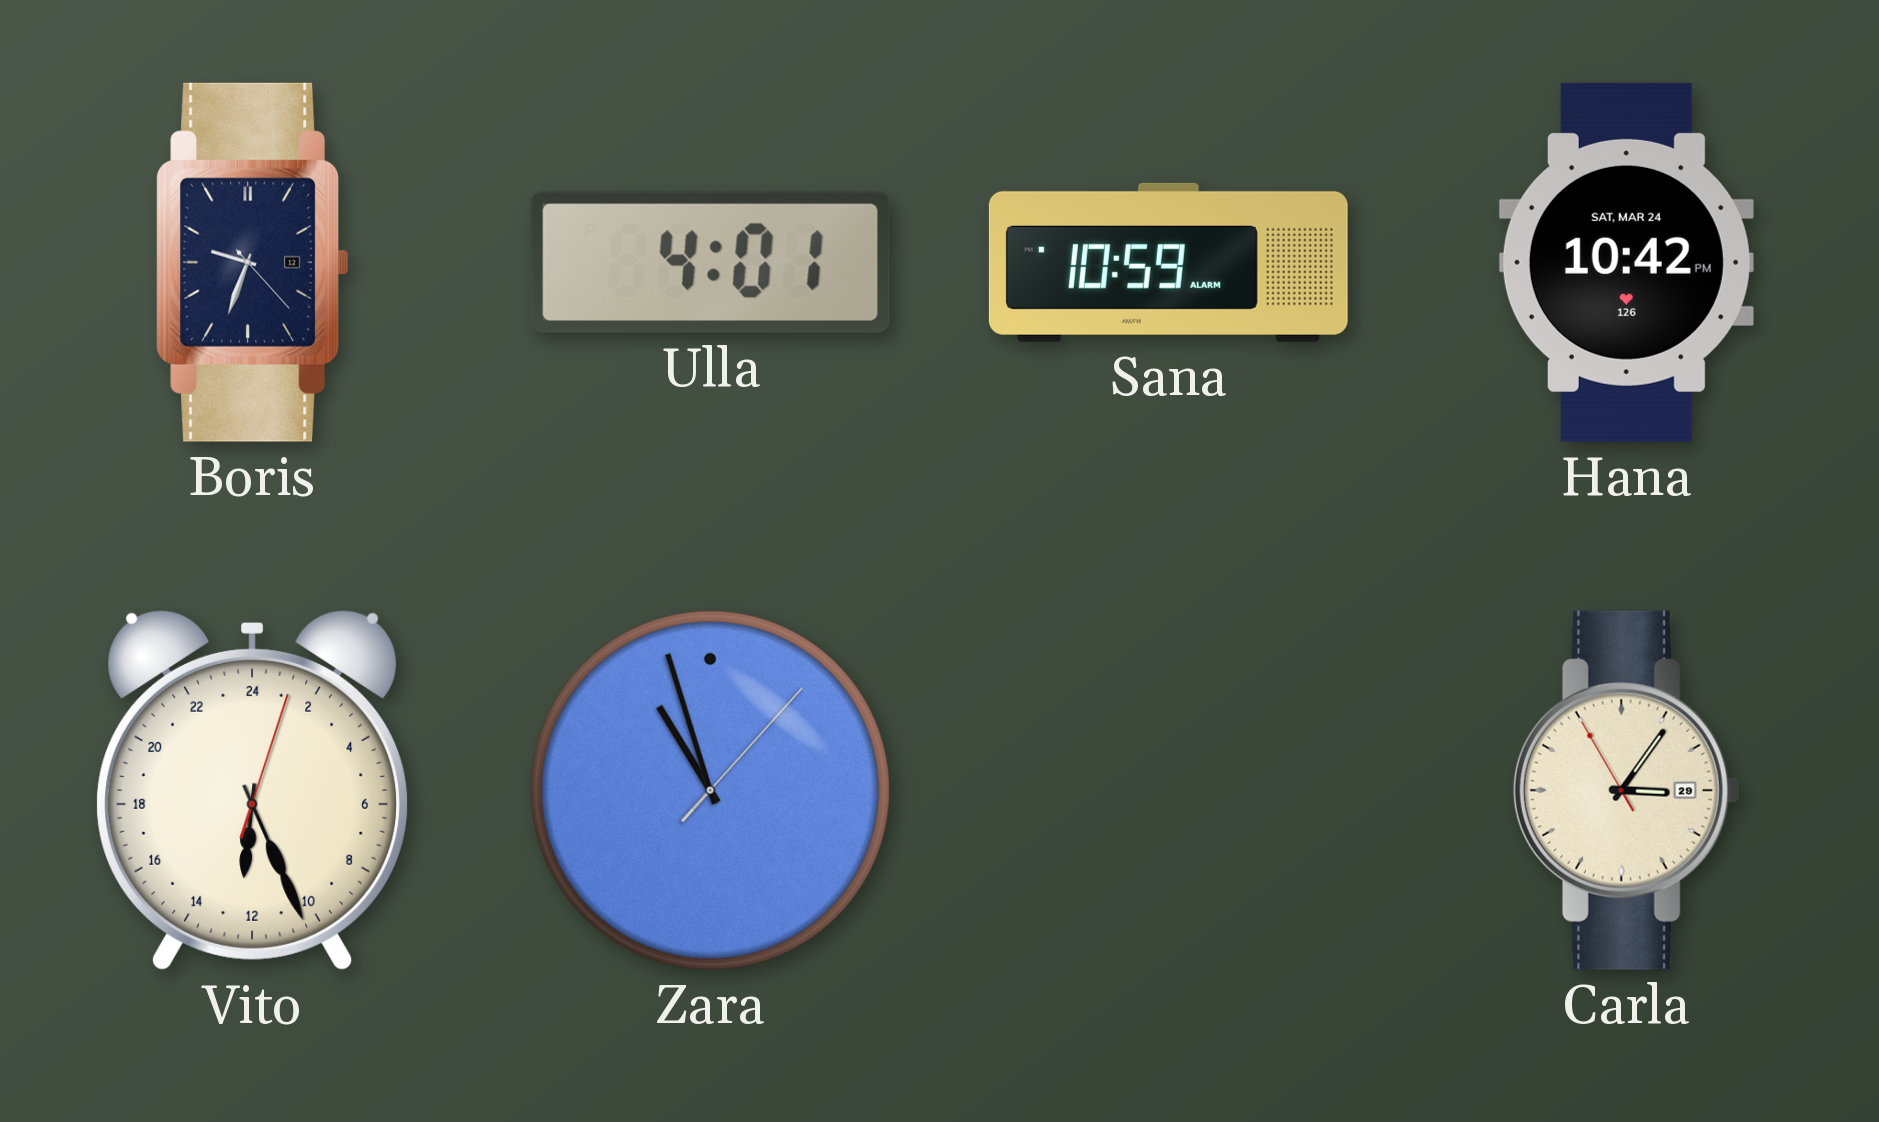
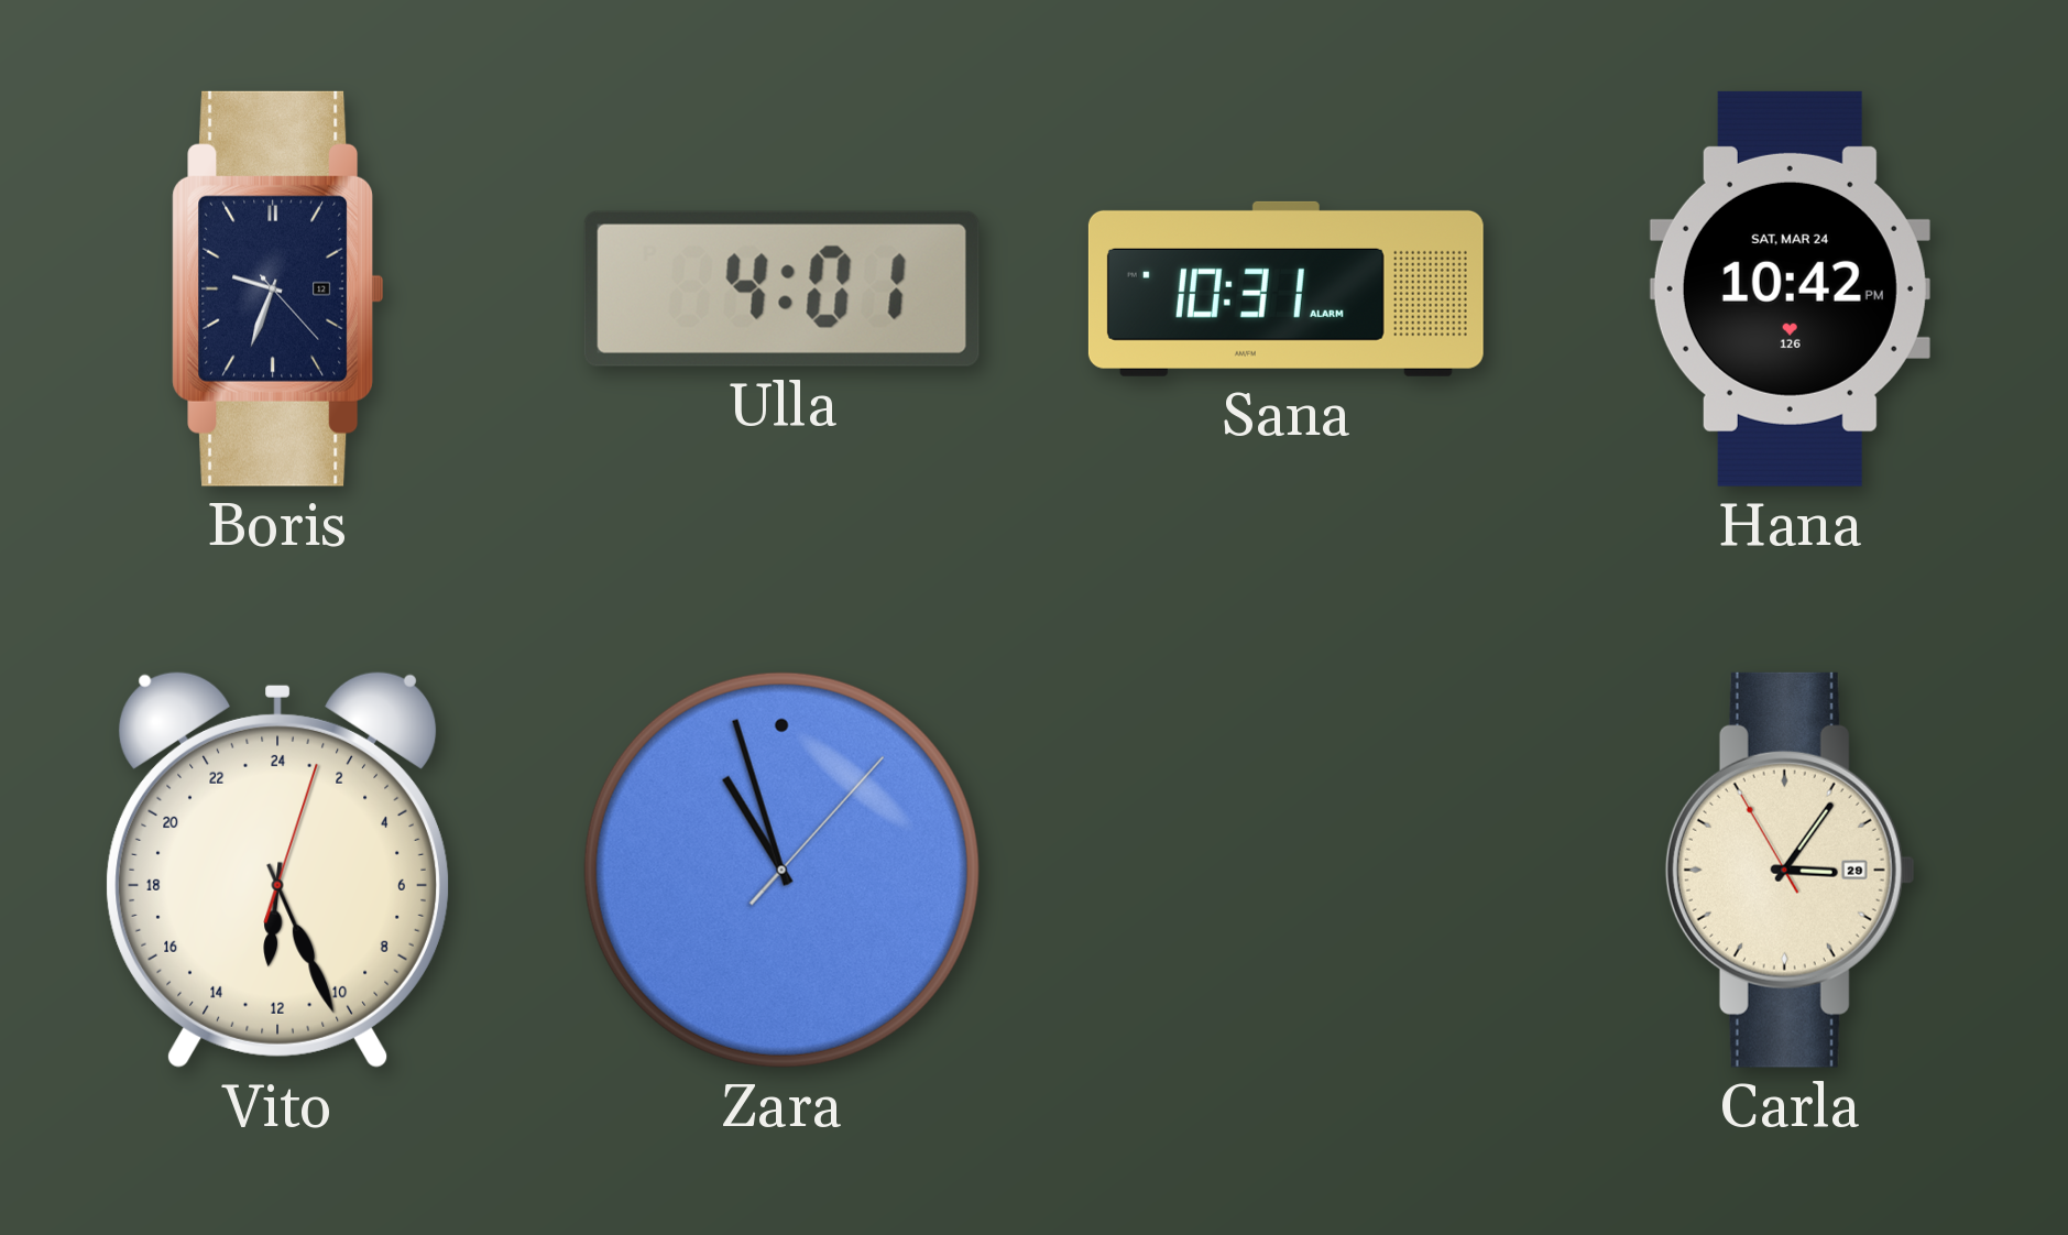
Sana: 10:59 -> 10:31 (1285, 288)
